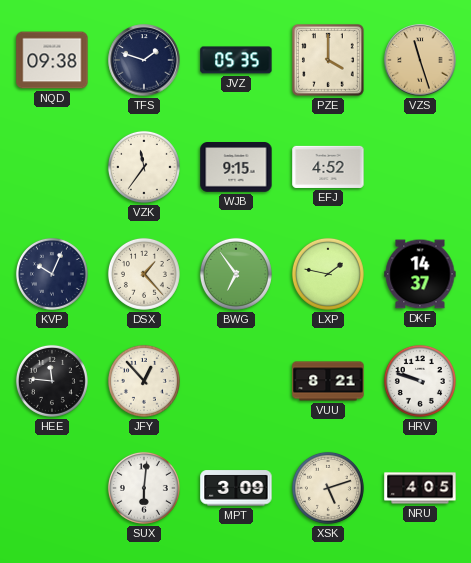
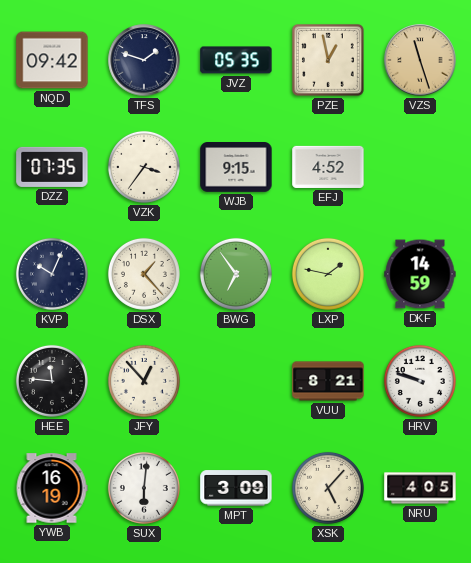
NQD: 09:38 -> 09:42 (52, 60)
PZE: 4:00 -> 12:58 (328, 60)
DZZ: none -> 07:35 (52, 167)
VZK: 11:36 -> 3:36 (144, 167)
DKF: 14:37 -> 14:59 (420, 274)
YWB: none -> 16:19 (52, 488)
XSK: 5:12 -> 5:07 (328, 488)
